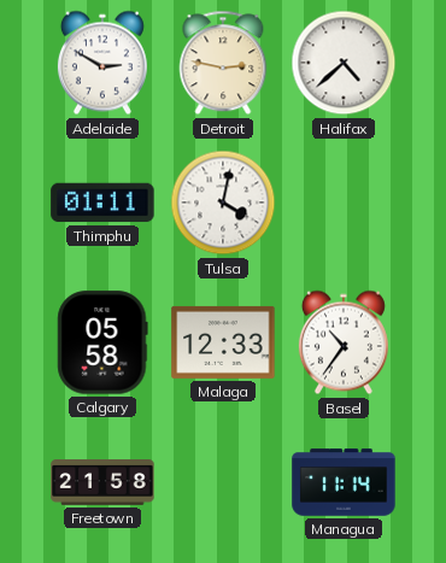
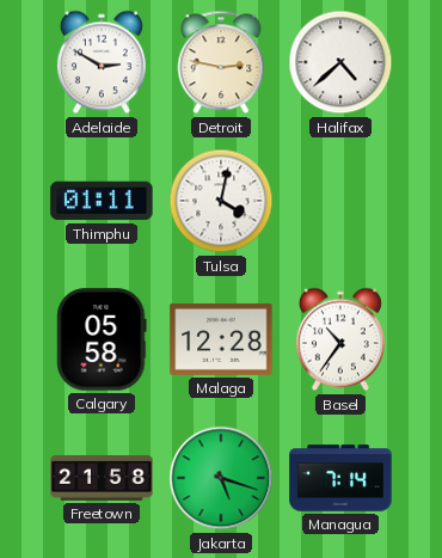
Malaga: 12:33 -> 12:28 (221, 339)
Jakarta: none -> 5:18 (221, 478)
Managua: 11:14 -> 7:14 (340, 478)
